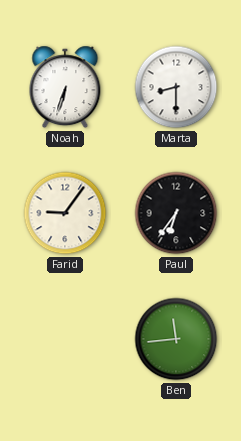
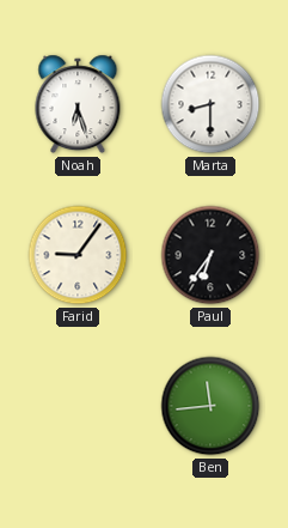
Noah: 6:33 -> 6:27 (78, 104)
